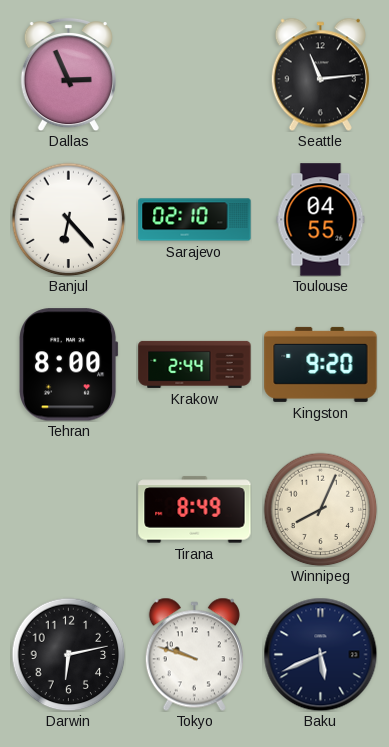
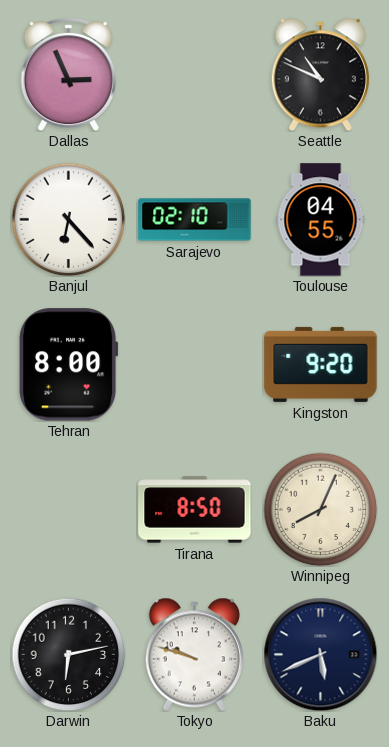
Seattle: 11:14 -> 10:49 (320, 74)
Krakow: 2:44 -> none (195, 364)
Tirana: 8:49 -> 8:50 (195, 510)
